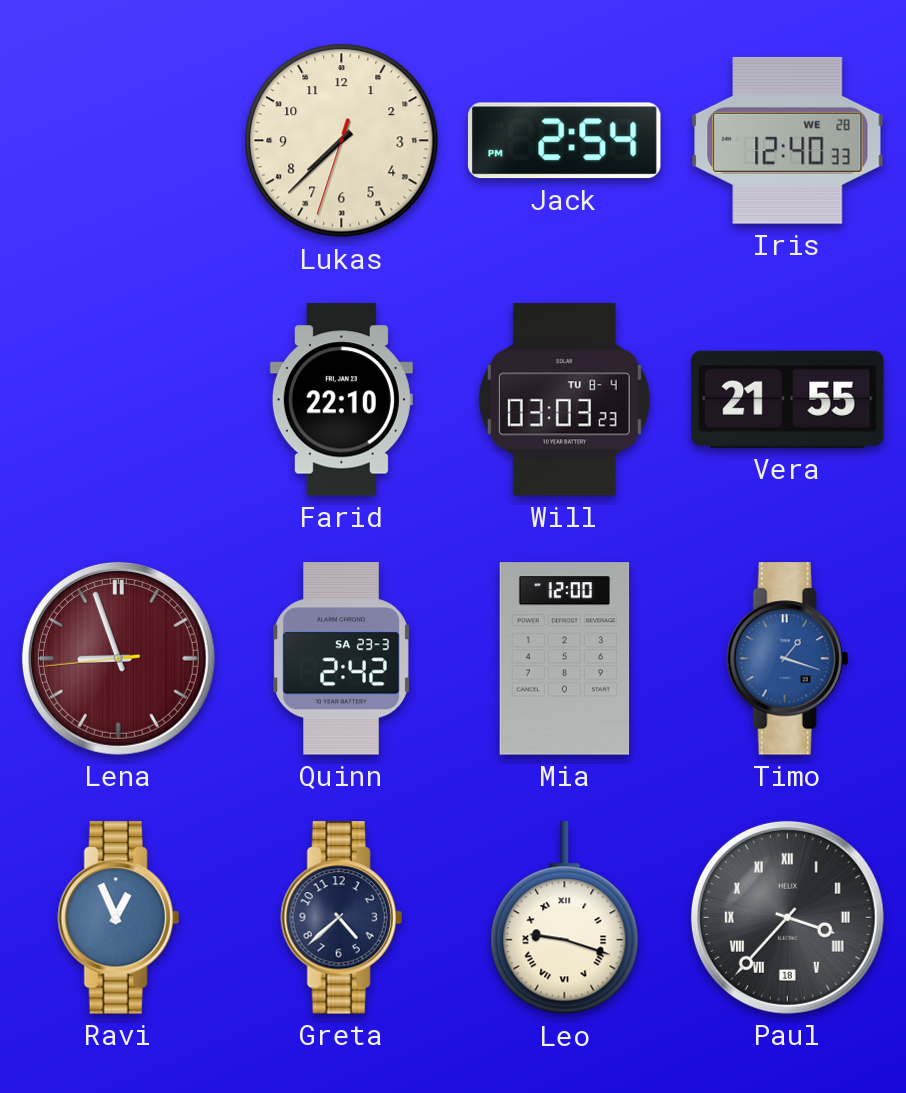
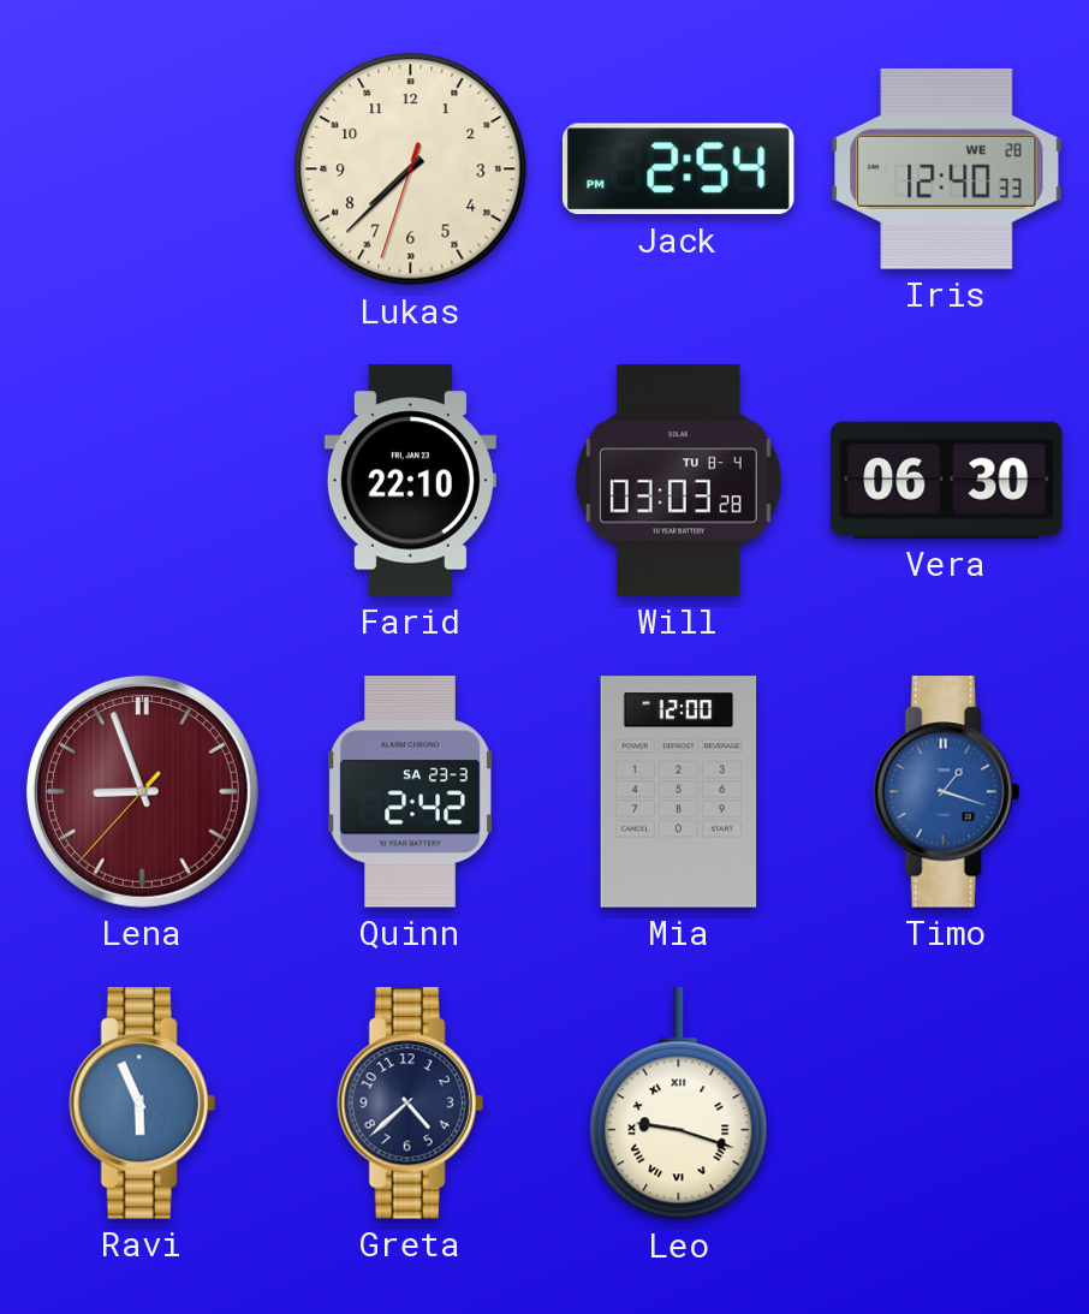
Will: 03:03:23 -> 03:03:28 (678, 481)
Vera: 21:55 -> 06:30 (947, 480)
Lena: 8:56:44 -> 8:56:37 (142, 791)
Ravi: 12:56 -> 5:56 (142, 1104)
Paul: 3:37 -> none (787, 917)
